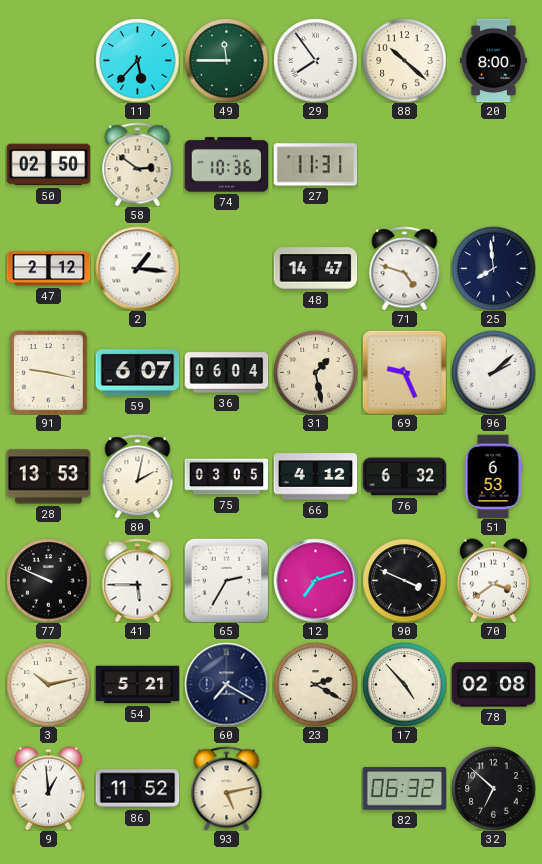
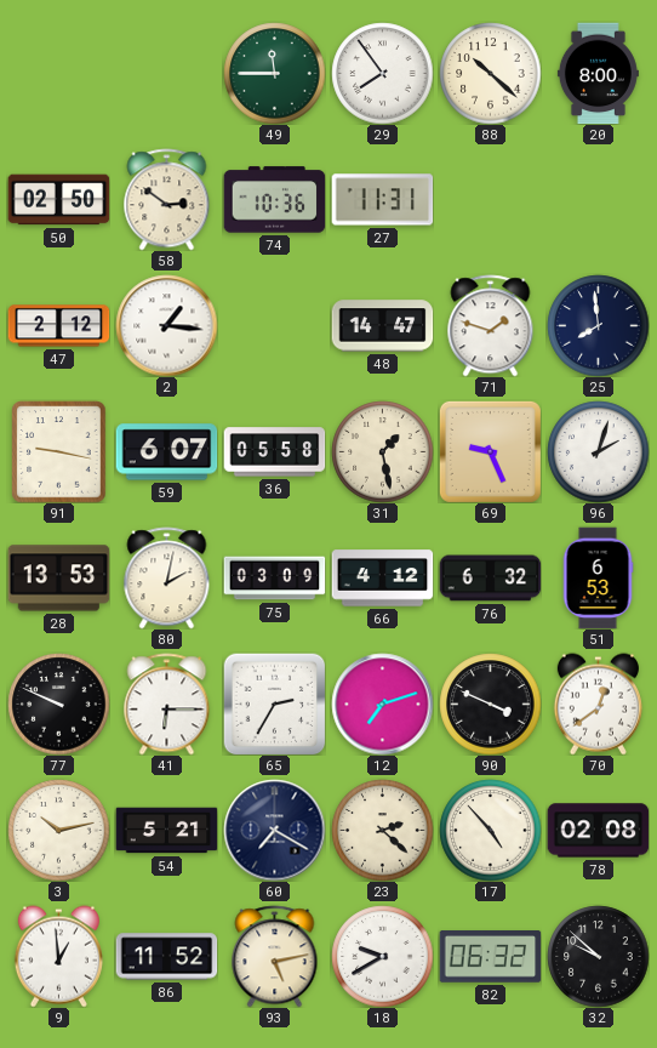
11: 5:37 -> none (137, 60)
71: 4:48 -> 1:48 (491, 325)
36: 06:04 -> 05:58 (274, 452)
96: 2:08 -> 2:03 (598, 451)
75: 03:05 -> 03:09 (274, 579)
41: 5:45 -> 6:15 (167, 704)
70: 3:39 -> 12:39 (598, 704)
23: 2:20 -> 2:22 (382, 830)
18: none -> 9:40 (382, 956)
32: 6:52 -> 9:52 (598, 956)
